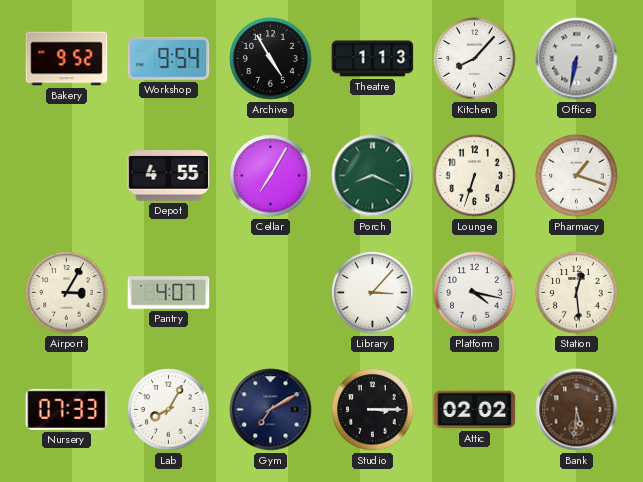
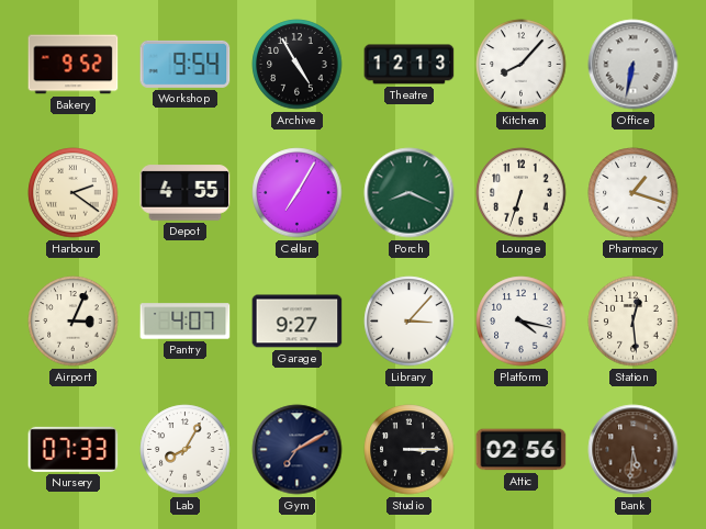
Theatre: 1:13 -> 12:13 (410, 65)
Harbour: none -> 2:21 (74, 193)
Airport: 3:05 -> 3:04 (74, 322)
Garage: none -> 9:27 (298, 322)
Attic: 02:02 -> 02:56 (522, 450)
